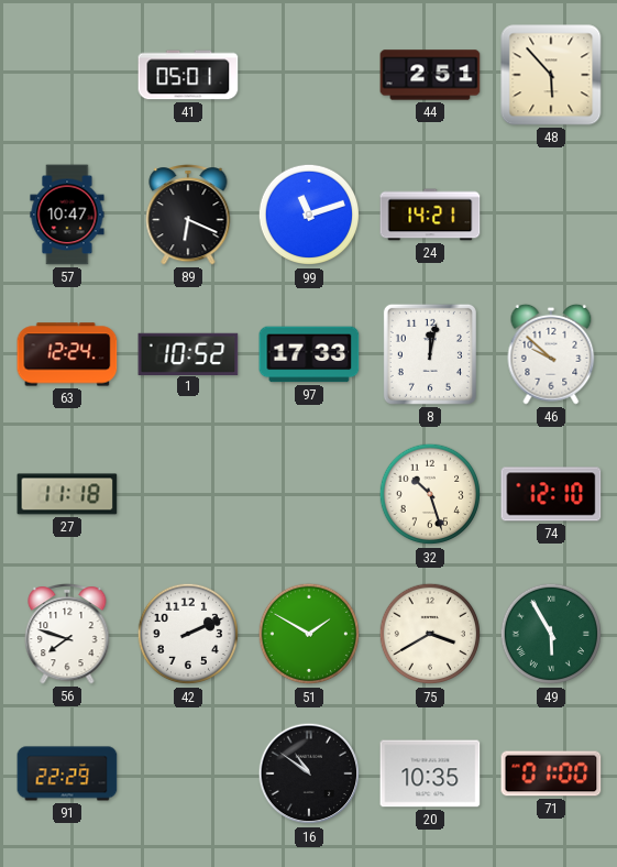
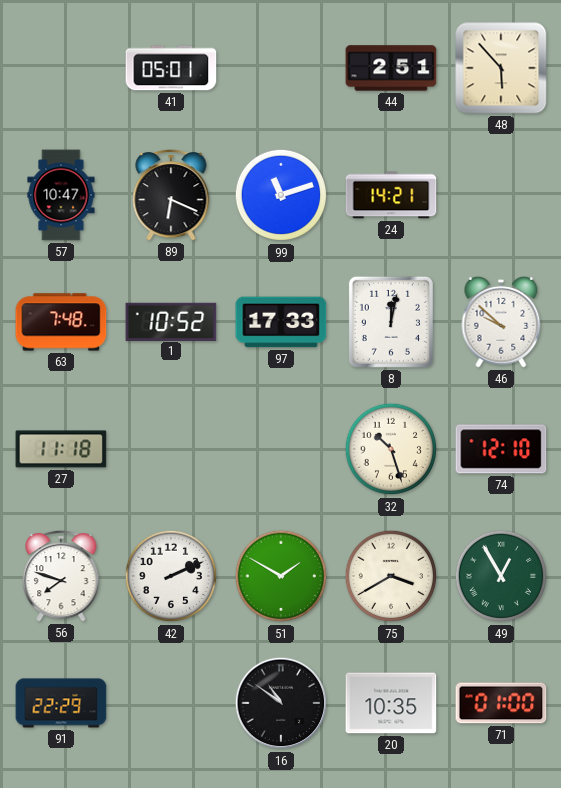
63: 12:24 -> 7:48 (61, 322)
49: 5:55 -> 12:55 (501, 576)
